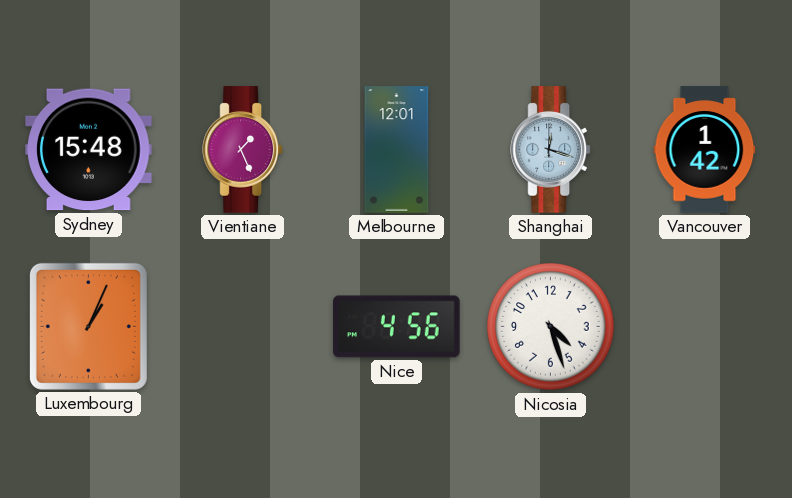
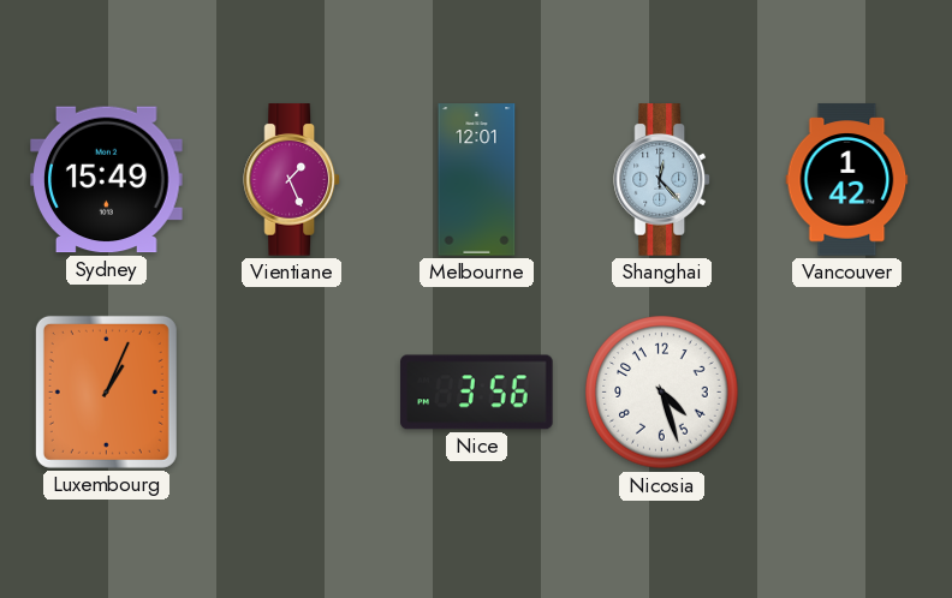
Sydney: 15:48 -> 15:49 (107, 180)
Shanghai: 12:18 -> 12:23 (662, 180)
Nice: 4:56 -> 3:56 (477, 393)
